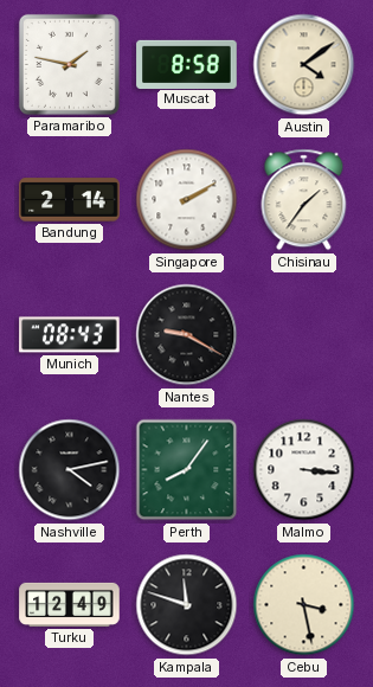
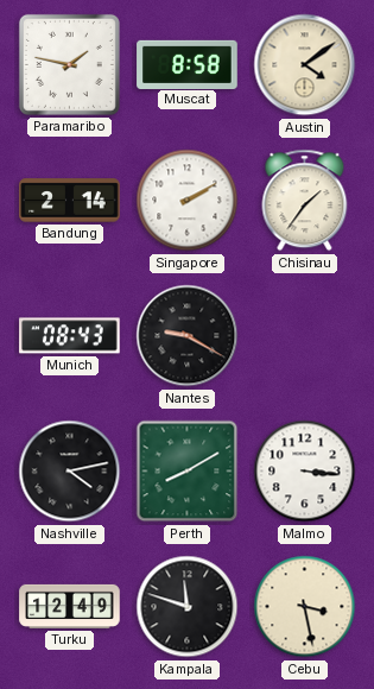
Perth: 8:06 -> 8:10 (188, 472)
